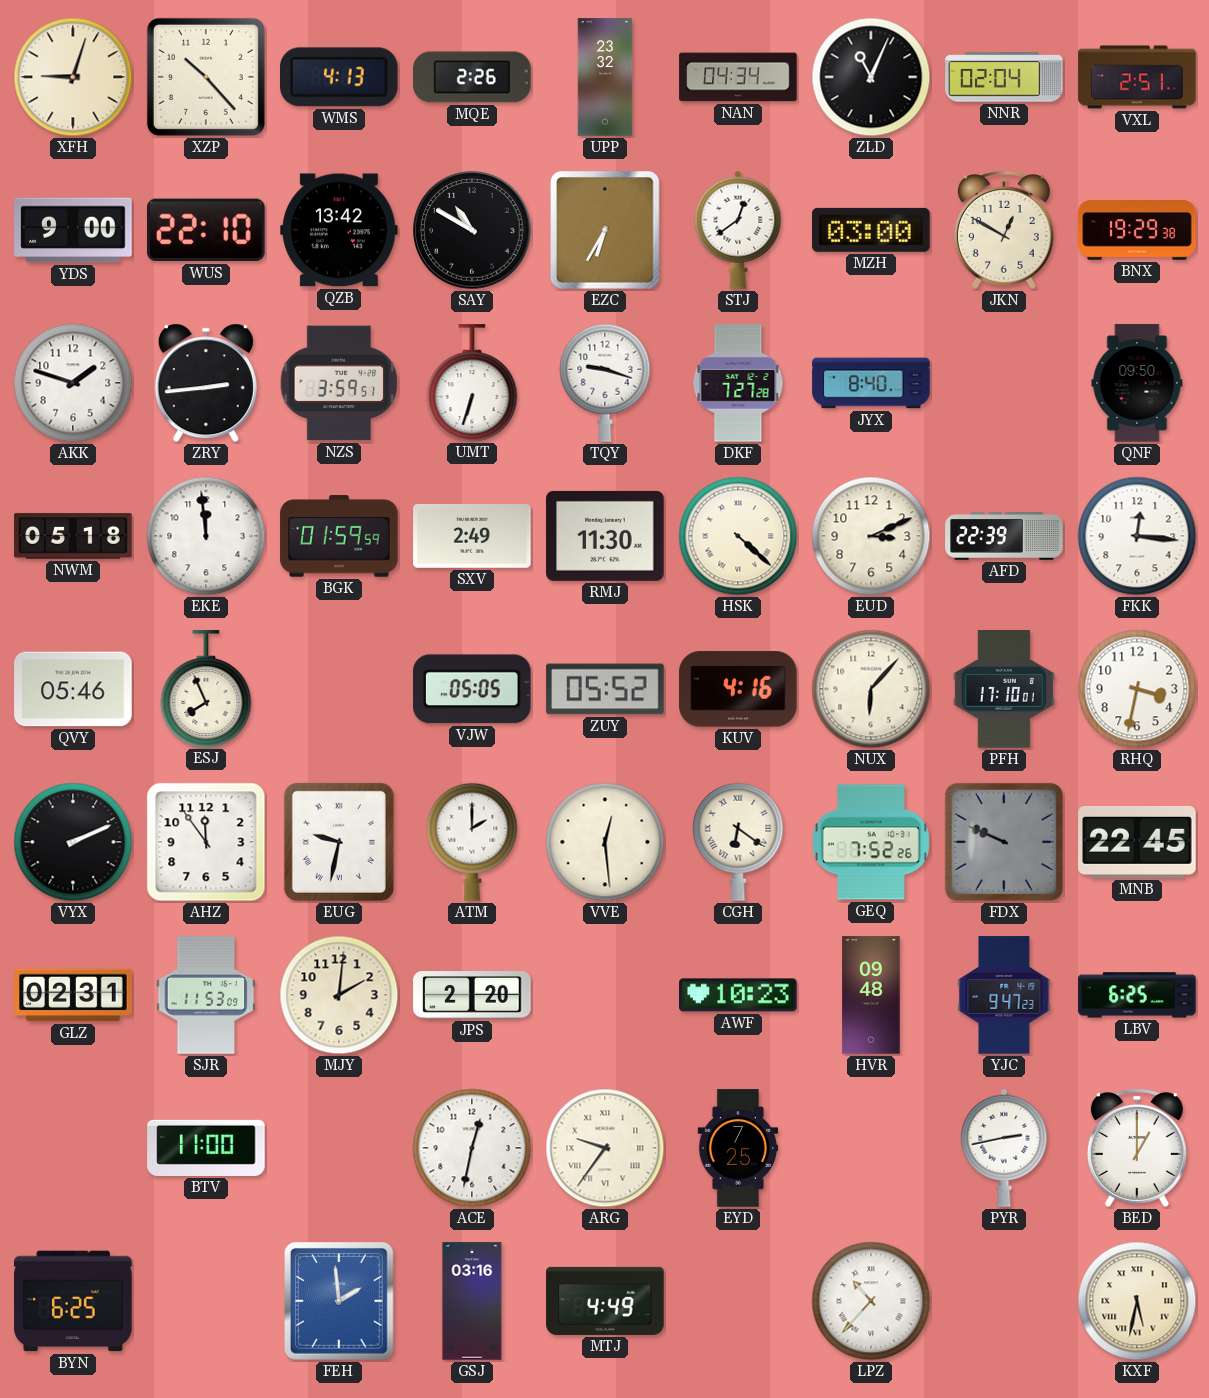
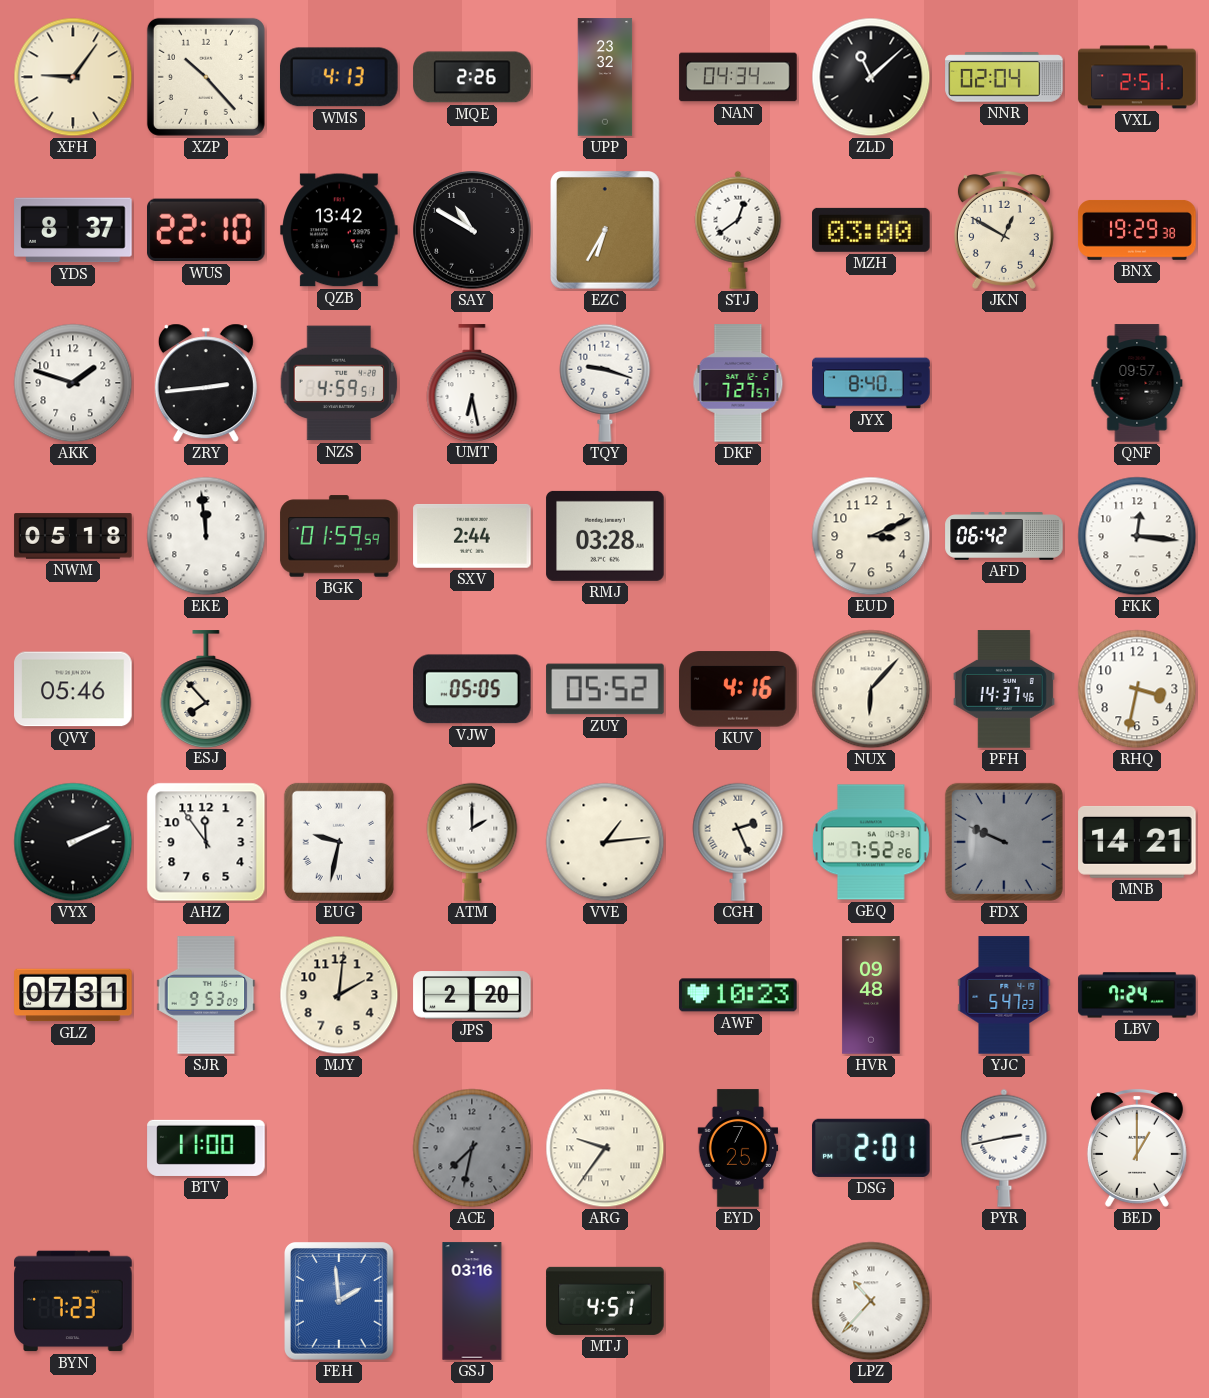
XFH: 9:03 -> 9:06 (73, 77)
ZLD: 11:04 -> 11:08 (871, 77)
YDS: 9:00 -> 8:37 (73, 230)
NZS: 3:59 -> 4:59 (339, 383)
UMT: 6:33 -> 6:28 (472, 383)
DKF: 7:27:28 -> 7:27:57 (738, 383)
QNF: 09:50 -> 09:57 (1137, 383)
SXV: 2:49 -> 2:44 (472, 536)
RMJ: 11:30 -> 03:28 (605, 536)
HSK: 4:22 -> none (738, 536)
AFD: 22:39 -> 06:42 (1004, 536)
ESJ: 7:56 -> 7:53 (206, 689)
PFH: 17:10 -> 14:37 (1004, 689)
VVE: 12:29 -> 1:14 (605, 842)
CGH: 6:21 -> 2:26 (738, 842)
MNB: 22:45 -> 14:21 (1137, 842)
GLZ: 02:31 -> 07:31 (73, 995)
SJR: 11:53 -> 9:53 (206, 995)
YJC: 9:47 -> 5:47 (1004, 995)
LBV: 6:25 -> 7:24 (1137, 995)
ACE: 12:32 -> 7:32 (472, 1148)
ACE dial: white -> grey (472, 1148)
DSG: none -> 2:01 (871, 1148)
BYN: 6:25 -> 7:23 (73, 1301)
MTJ: 4:49 -> 4:51 (605, 1301)
KXF: 5:32 -> none (1137, 1301)
